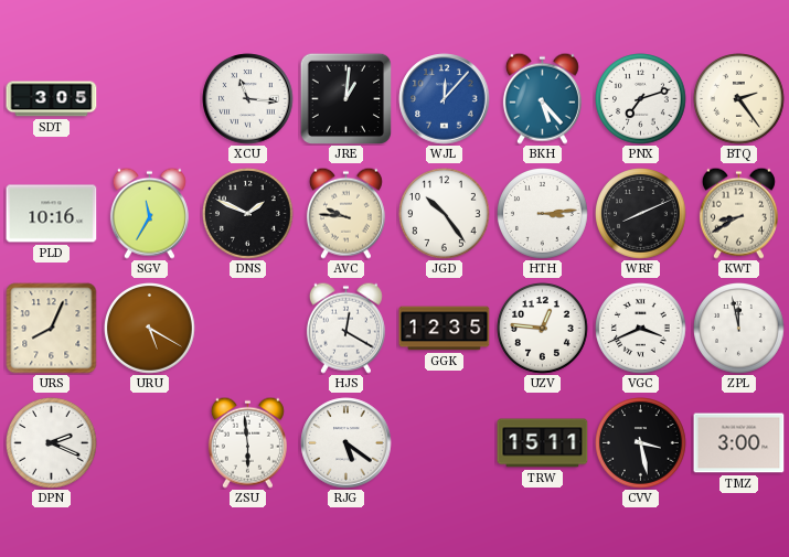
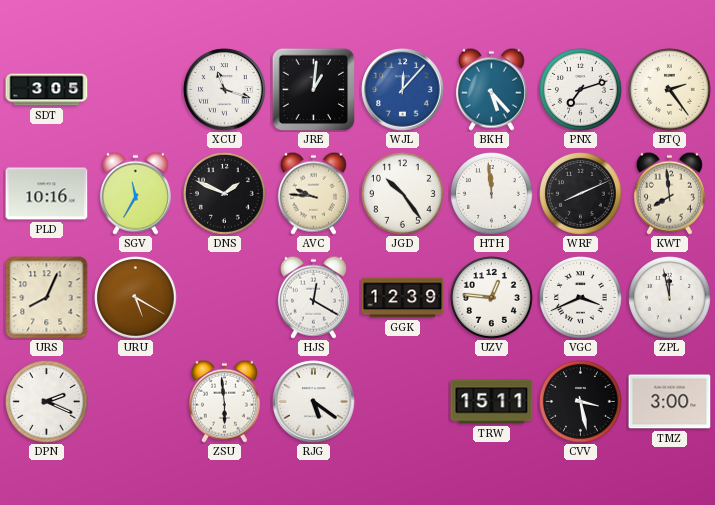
XCU: 11:16 -> 11:18 (225, 90)
HTH: 3:14 -> 11:59 (492, 194)
KWT: 8:40 -> 7:59 (669, 193)
GGK: 12:35 -> 12:39 (403, 298)
